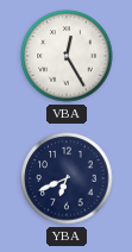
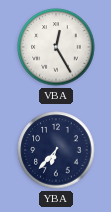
YBA: 6:41 -> 6:37 (56, 150)
